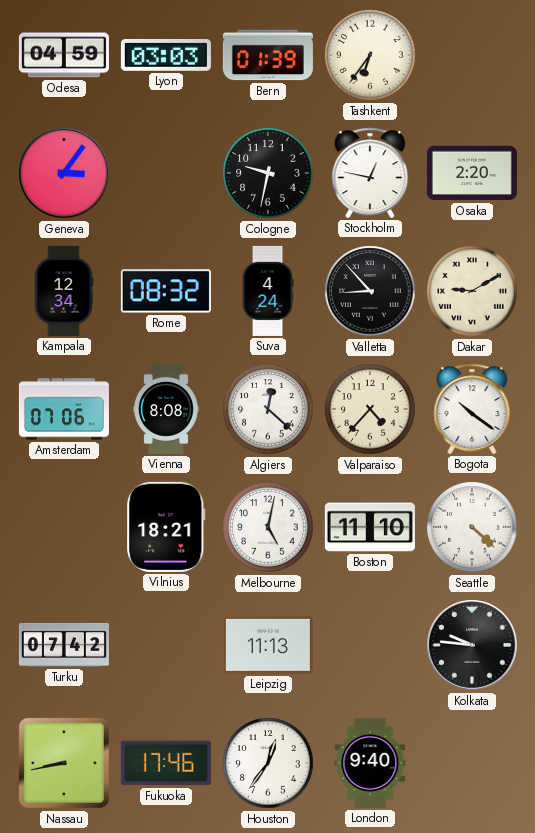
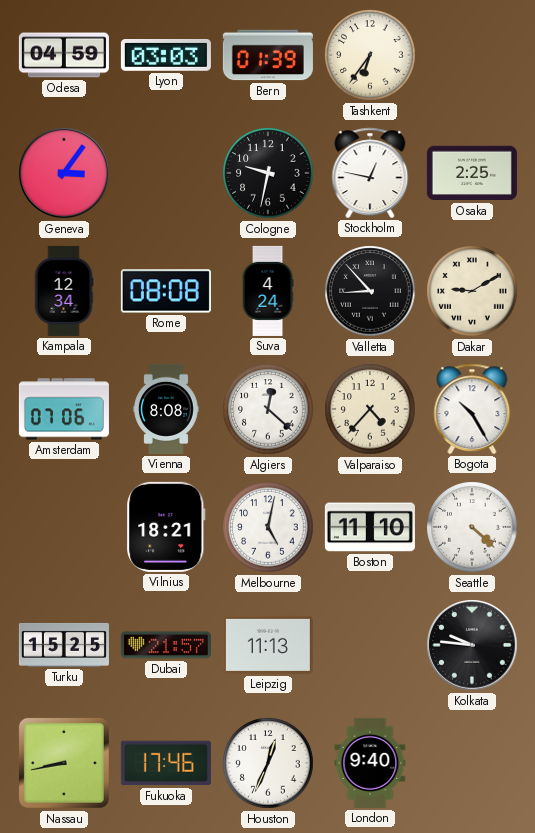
Osaka: 2:20 -> 2:25 (472, 173)
Rome: 08:32 -> 08:08 (166, 291)
Bogota: 10:21 -> 10:25 (472, 409)
Turku: 07:42 -> 15:25 (64, 645)
Dubai: none -> 21:57 (166, 645)
Houston: 12:36 -> 12:34 (268, 763)
